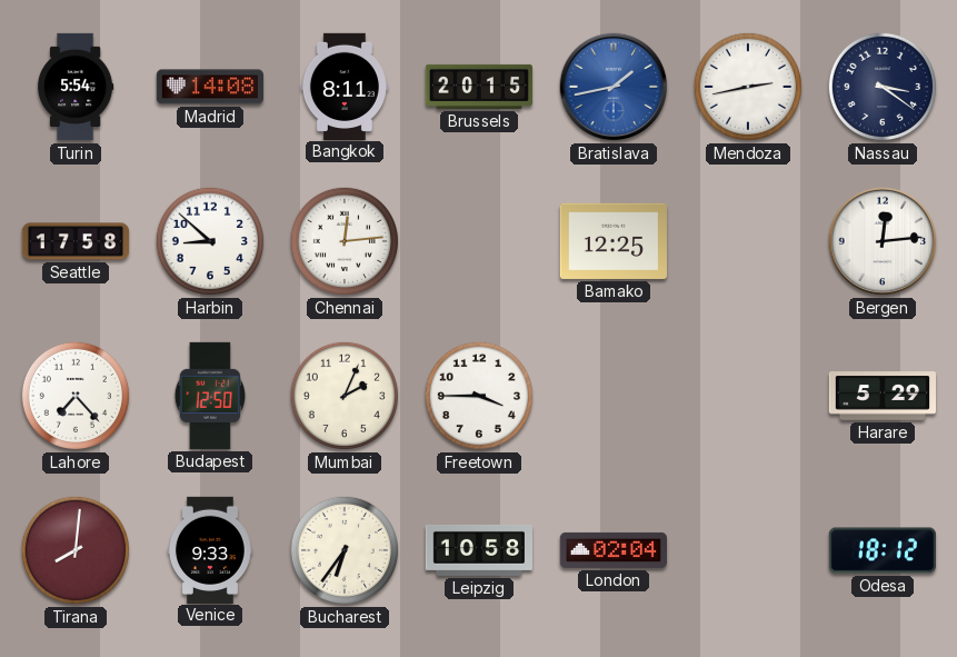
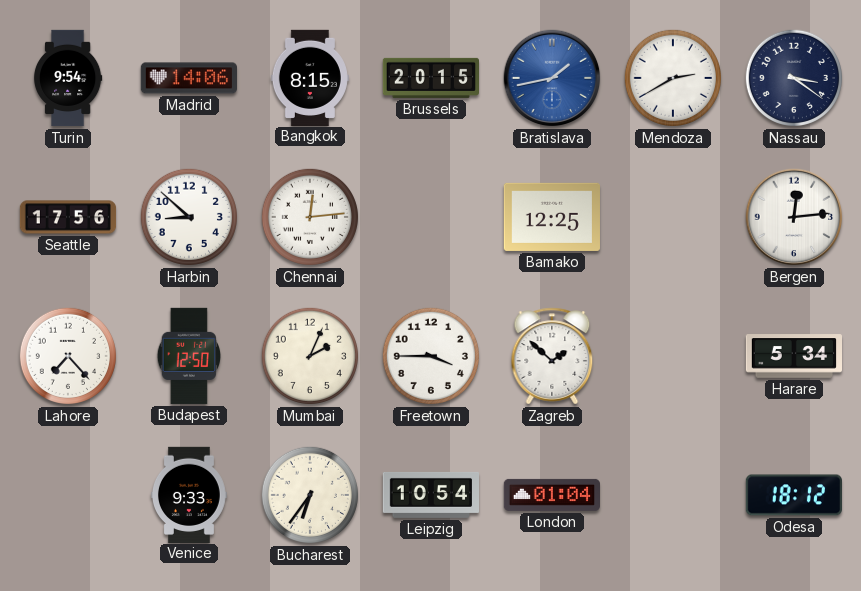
Turin: 5:54 -> 9:54 (68, 78)
Madrid: 14:08 -> 14:06 (188, 78)
Bangkok: 8:11 -> 8:15 (310, 77)
Mendoza: 2:43 -> 2:40 (673, 78)
Seattle: 17:58 -> 17:56 (68, 217)
Zagreb: none -> 1:52 (552, 356)
Harare: 5:29 -> 5:34 (793, 356)
Tirana: 8:01 -> none (76, 550)
Leipzig: 10:58 -> 10:54 (430, 495)
London: 02:04 -> 01:04 (551, 495)
